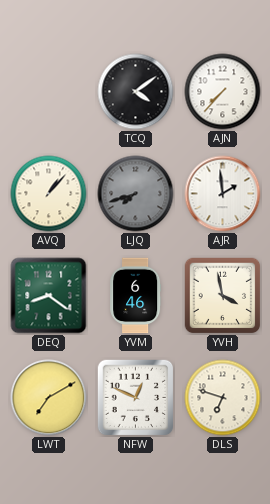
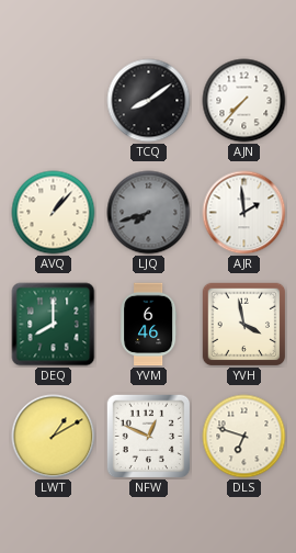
TCQ: 4:09 -> 8:09 (149, 101)
DEQ: 8:21 -> 8:00 (54, 325)
LWT: 7:10 -> 1:10 (54, 437)
